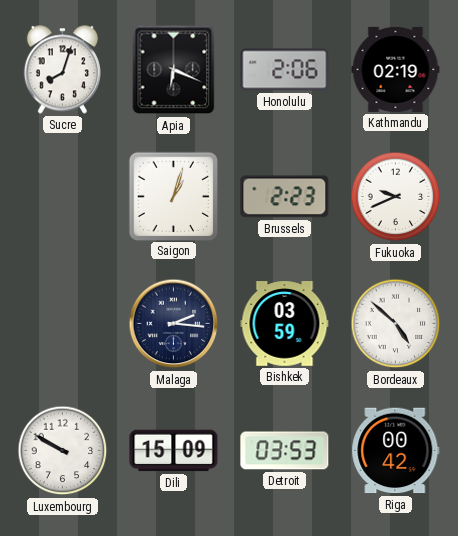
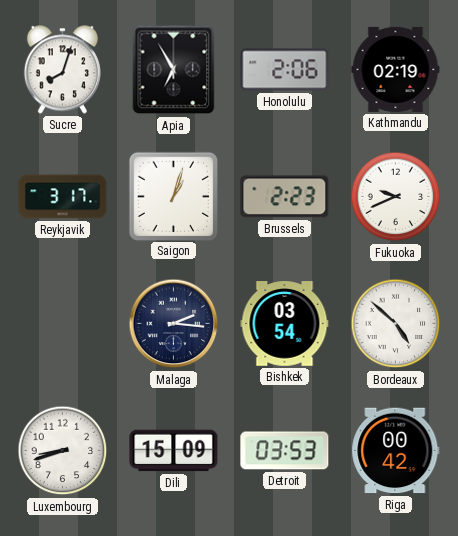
Apia: 6:19 -> 6:55 (174, 70)
Reykjavik: none -> 3:17 (63, 197)
Bishkek: 03:59 -> 03:54 (285, 324)
Luxembourg: 9:50 -> 8:42 (63, 451)
